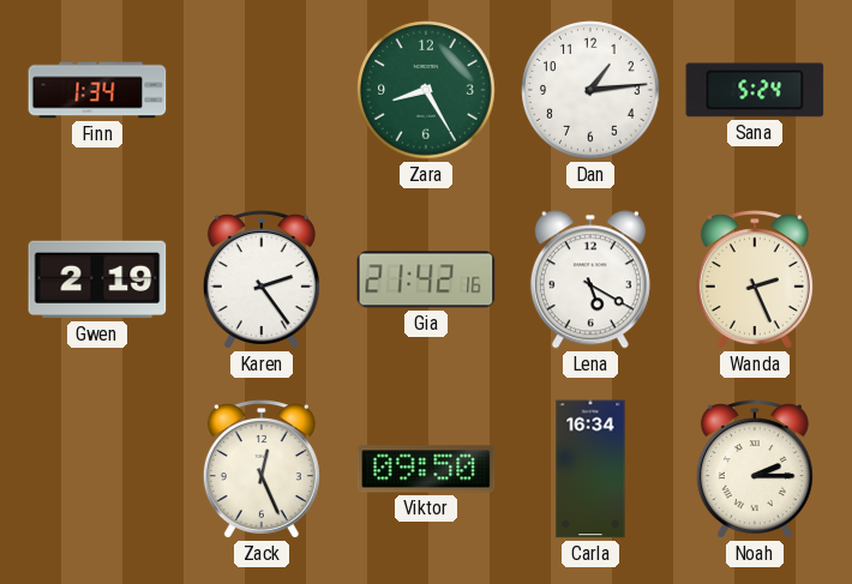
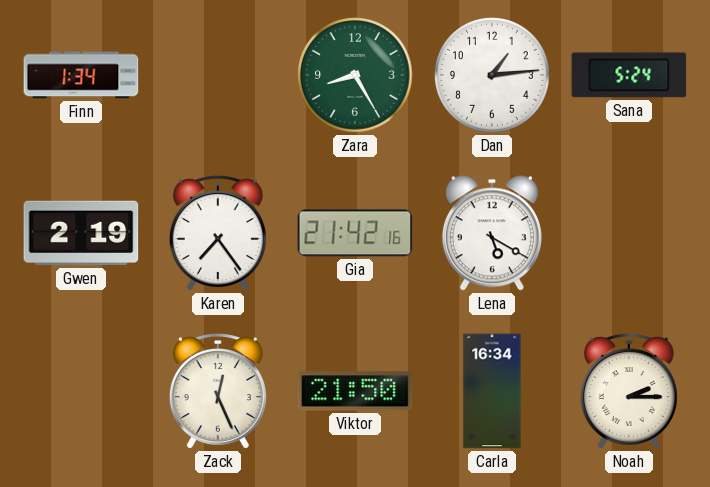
Karen: 2:24 -> 7:24 (218, 233)
Wanda: 2:26 -> none (755, 279)
Viktor: 09:50 -> 21:50 (355, 391)
